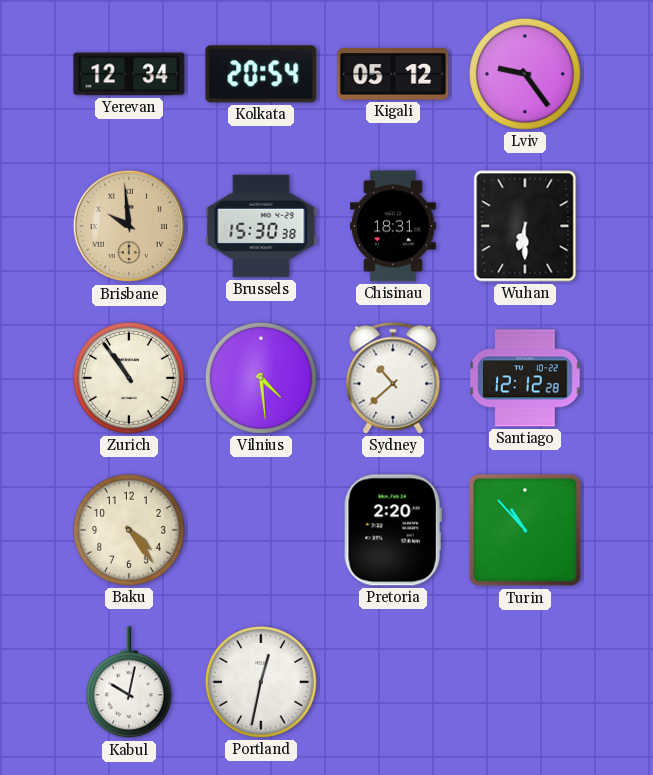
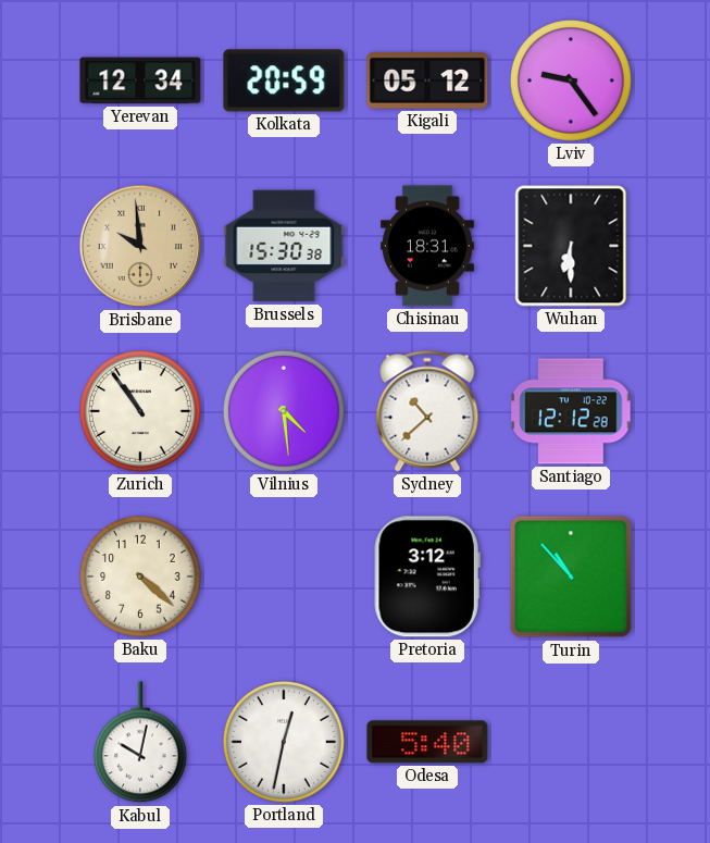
Kolkata: 20:54 -> 20:59 (284, 80)
Baku: 4:24 -> 4:22 (140, 577)
Pretoria: 2:20 -> 3:12 (427, 577)
Odesa: none -> 5:40 (427, 742)
